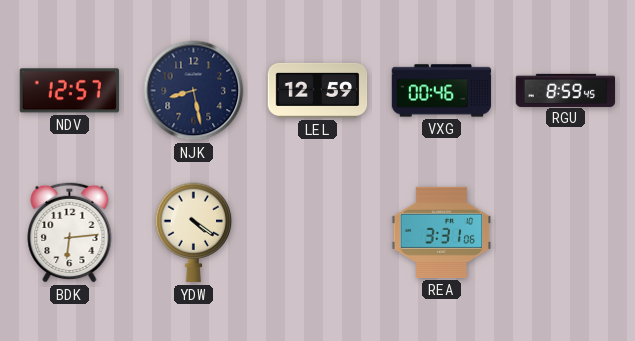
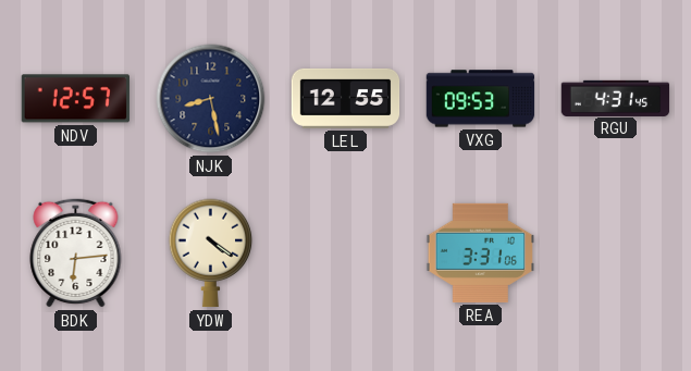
LEL: 12:59 -> 12:55 (346, 98)
VXG: 00:46 -> 09:53 (481, 99)
RGU: 8:59 -> 4:31 (616, 98)
